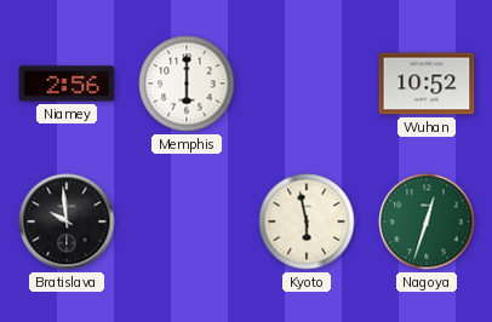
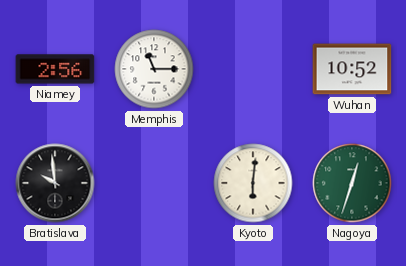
Memphis: 6:00 -> 11:15 (154, 69)
Kyoto: 5:58 -> 6:01 (253, 183)
